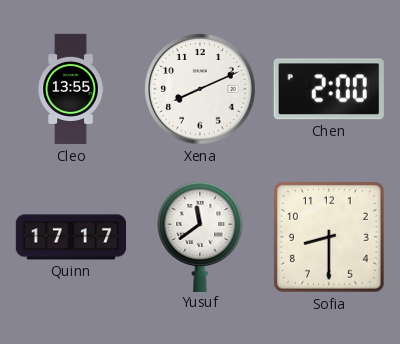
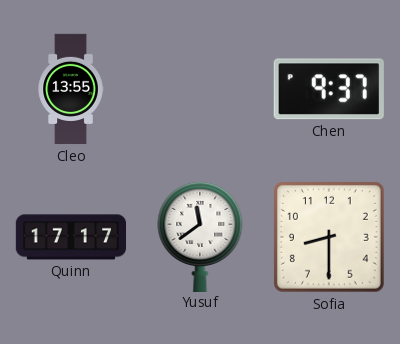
Xena: 8:11 -> none (200, 89)
Chen: 2:00 -> 9:37 (329, 89)
